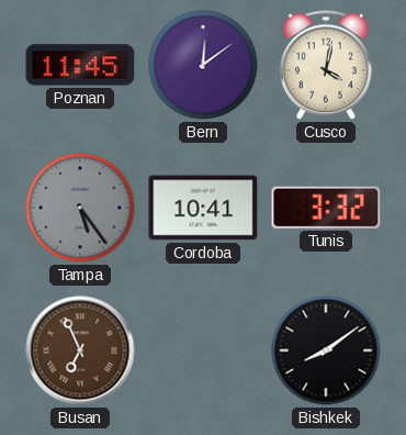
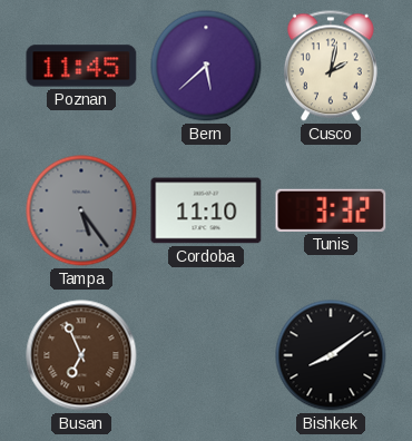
Bern: 12:09 -> 5:38 (206, 66)
Cusco: 4:02 -> 2:02 (331, 66)
Cordoba: 10:41 -> 11:10 (206, 210)
